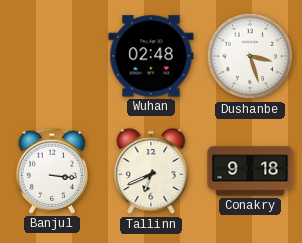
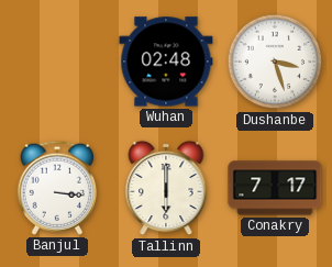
Tallinn: 6:41 -> 6:00 (166, 188)
Conakry: 9:18 -> 7:17 (275, 188)
